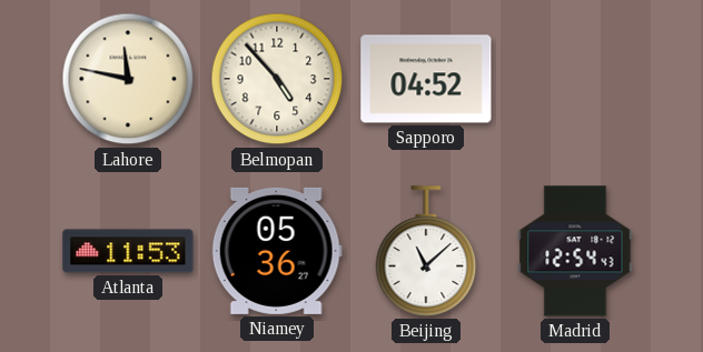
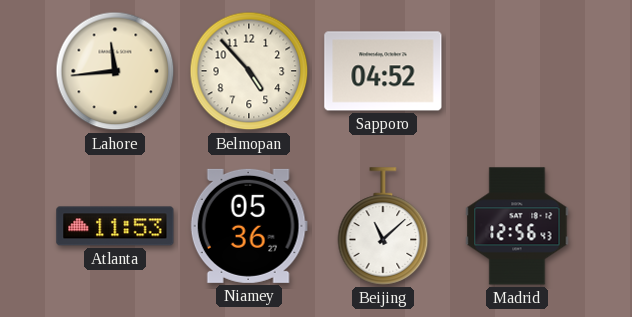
Lahore: 11:47 -> 11:44 (115, 71)
Madrid: 12:54 -> 12:56 (517, 226)
